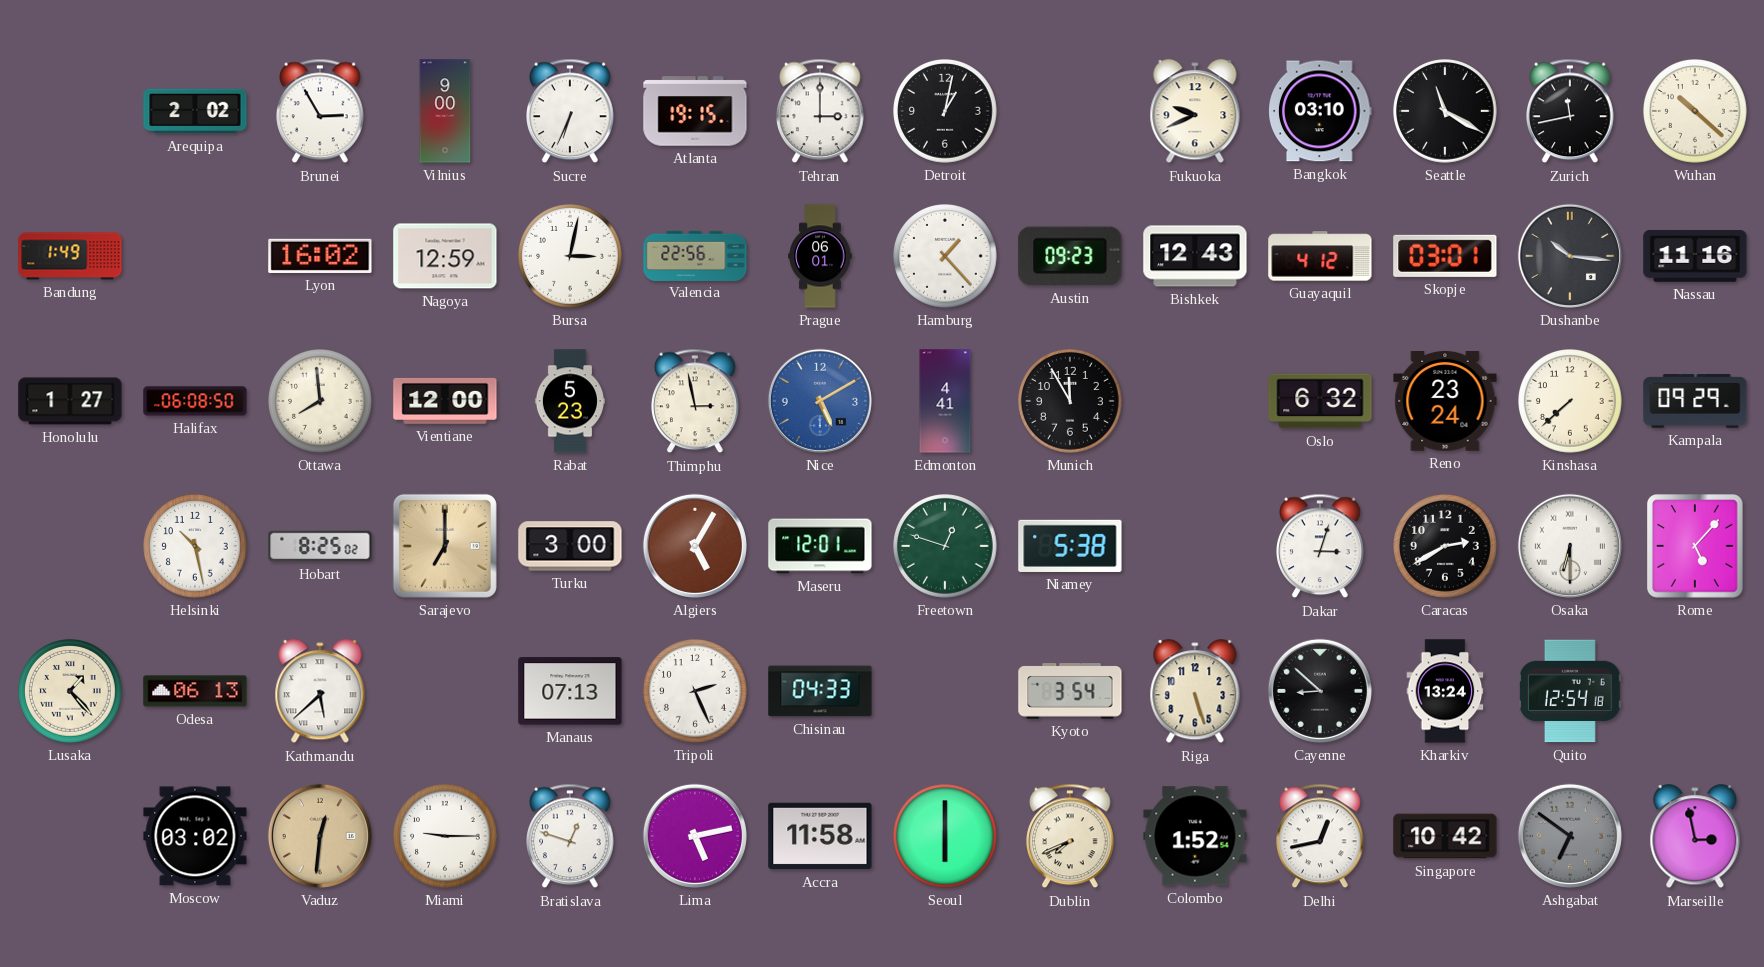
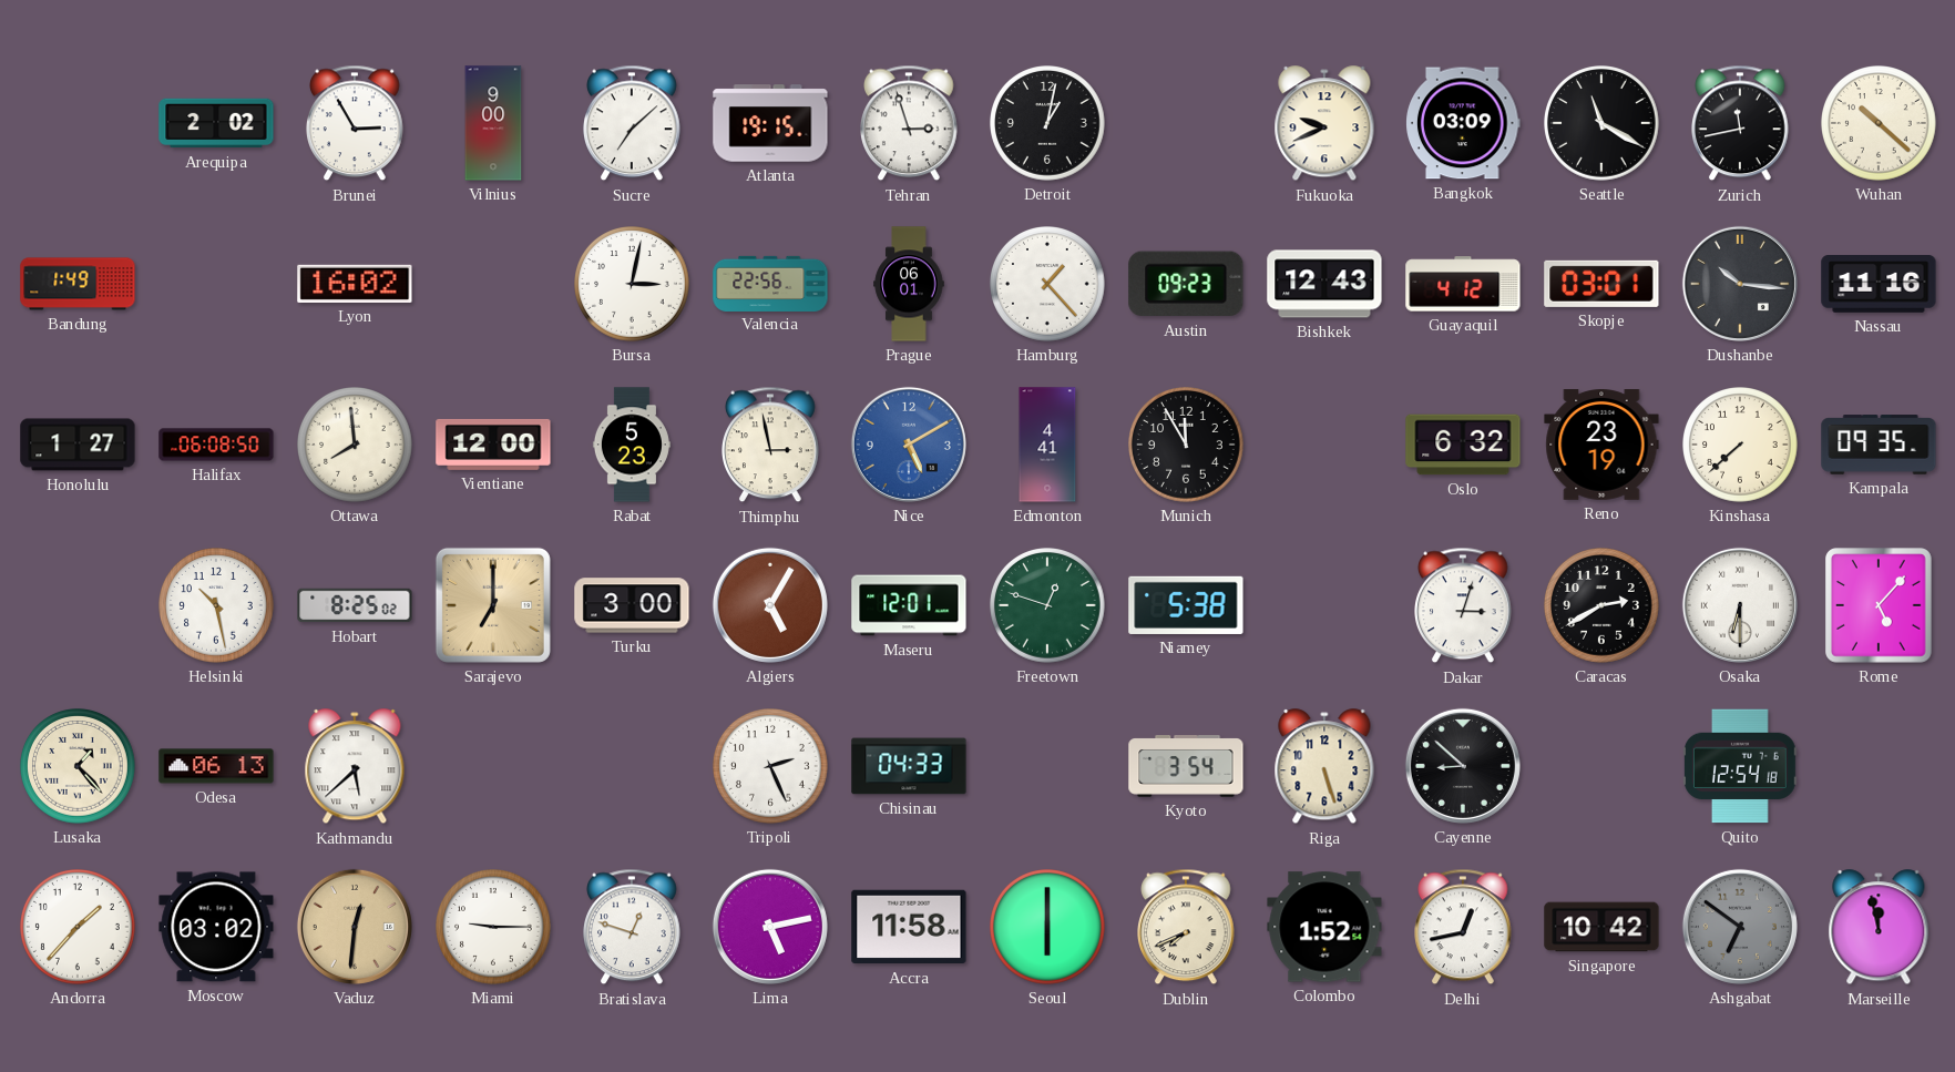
Sucre: 6:34 -> 7:08 (633, 123)
Tehran: 3:00 -> 2:57 (910, 123)
Bangkok: 03:10 -> 03:09 (1463, 123)
Nagoya: 12:59 -> none (445, 256)
Reno: 23:24 -> 23:19 (1601, 446)
Kampala: 09:29 -> 09:35 (1879, 445)
Manaus: 07:13 -> none (570, 691)
Kharkiv: 13:24 -> none (1445, 691)
Andorra: none -> 1:37 (79, 928)
Marseille: 2:58 -> 11:58 (1879, 928)
